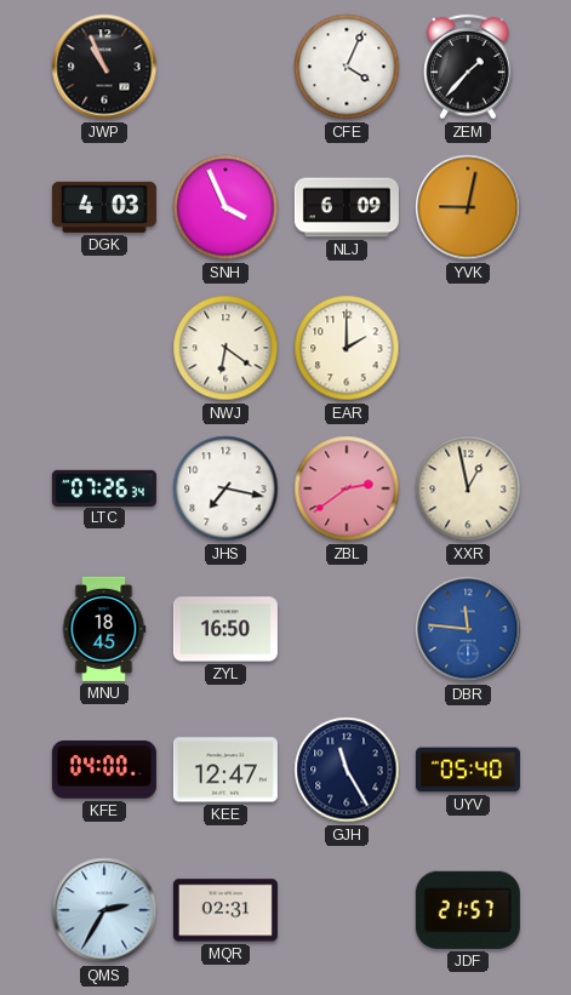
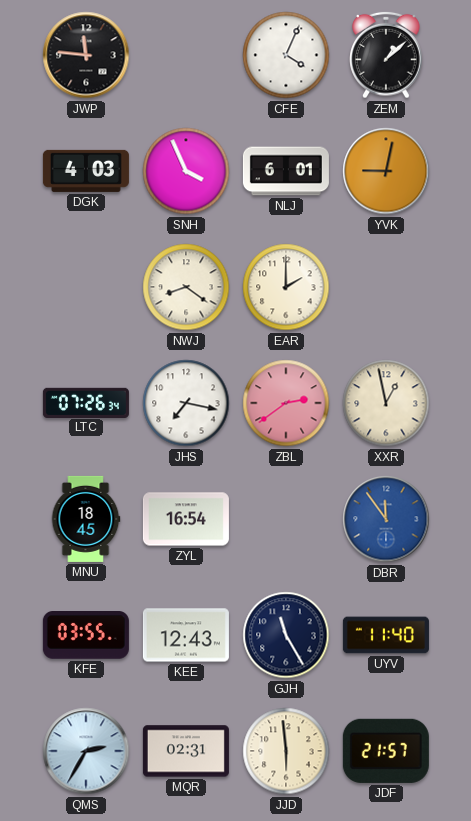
JWP: 10:56 -> 11:46 (86, 55)
ZEM: 1:37 -> 1:08 (386, 55)
NLJ: 6:09 -> 6:01 (286, 171)
NWJ: 6:21 -> 8:21 (186, 287)
ZYL: 16:50 -> 16:54 (186, 519)
DBR: 11:46 -> 11:54 (386, 519)
KFE: 04:00 -> 03:55 (86, 636)
KEE: 12:47 -> 12:43 (186, 635)
UYV: 05:40 -> 11:40 (386, 635)
JJD: none -> 5:59 (286, 751)
